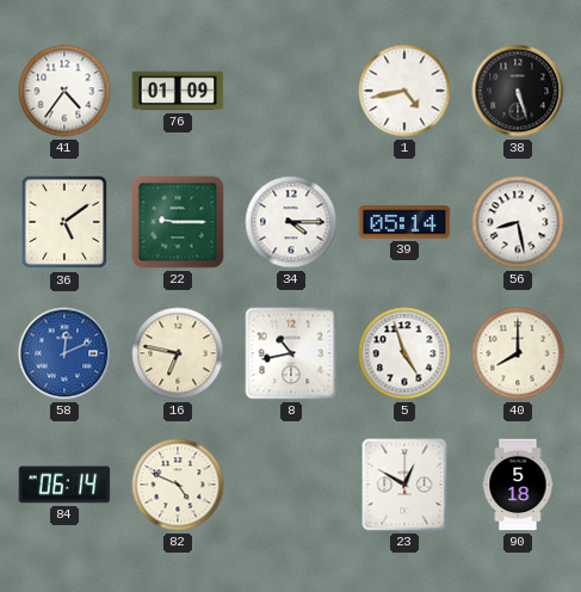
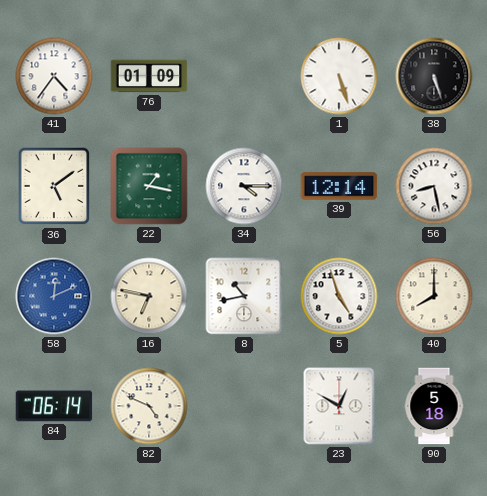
1: 4:43 -> 5:27 (339, 76)
22: 9:15 -> 1:17 (149, 186)
39: 05:14 -> 12:14 (339, 186)
